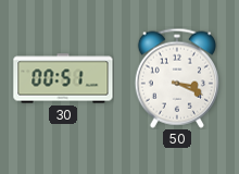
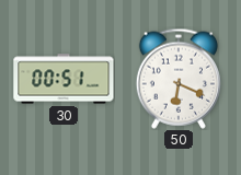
50: 3:19 -> 6:19 (179, 79)
